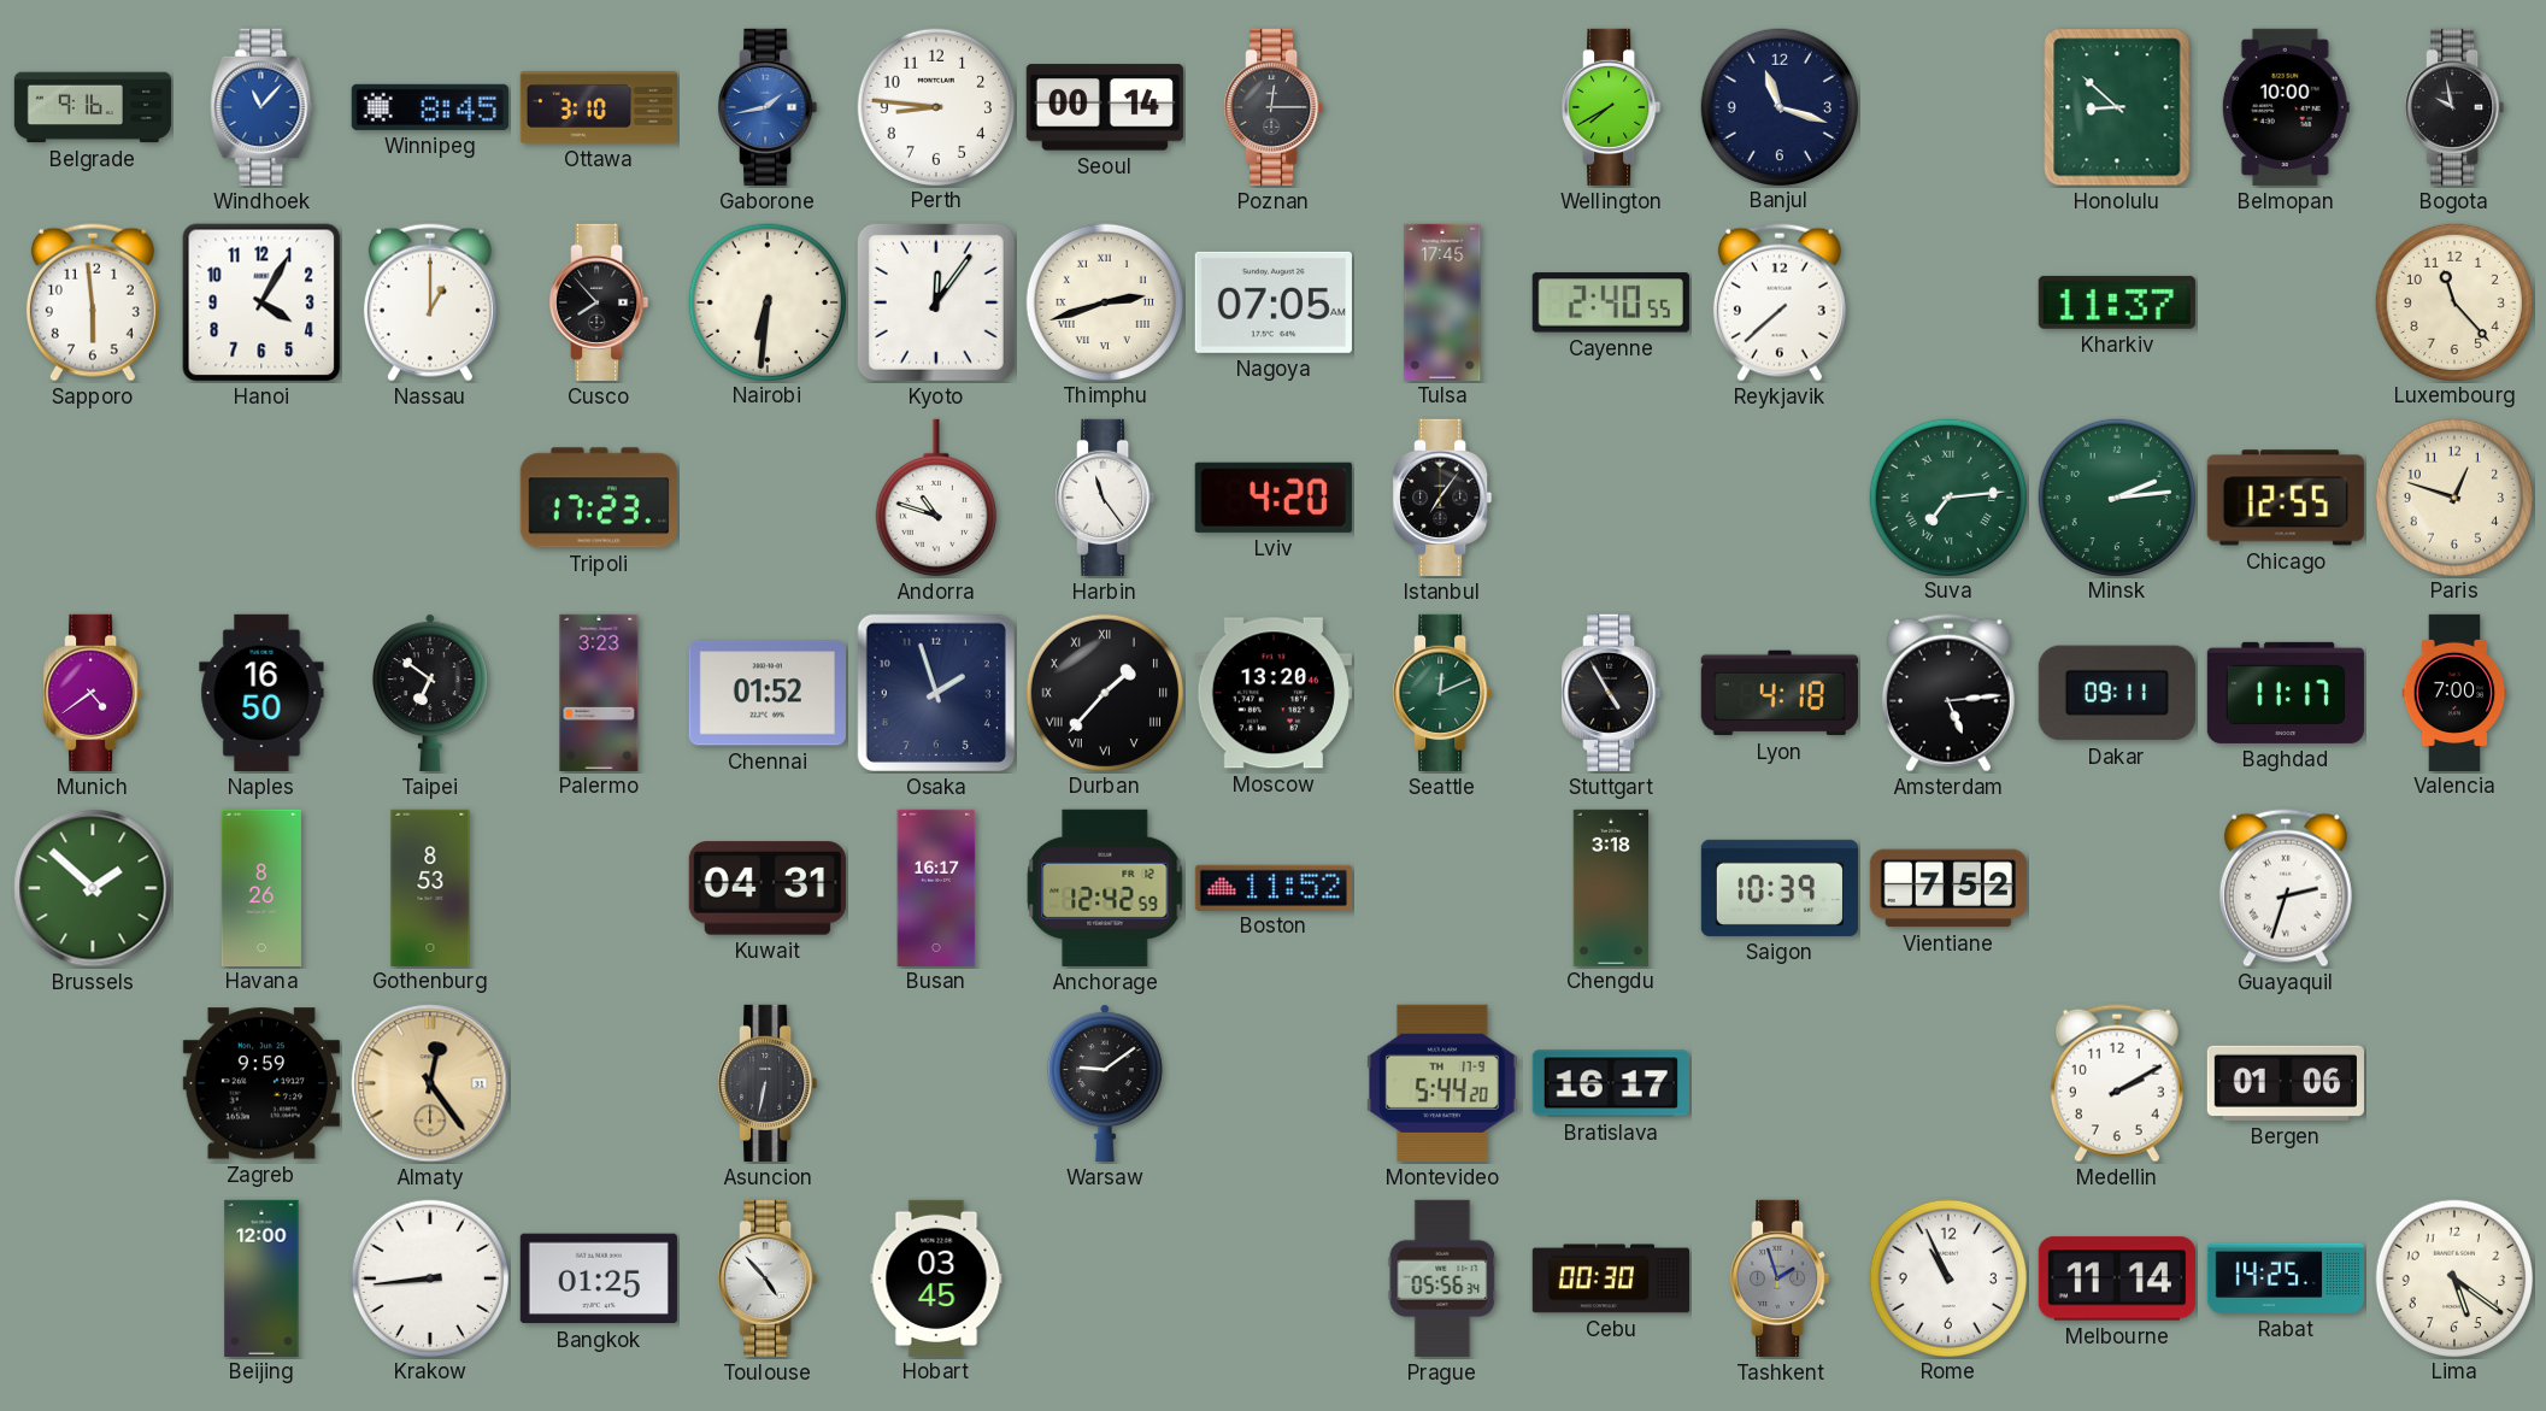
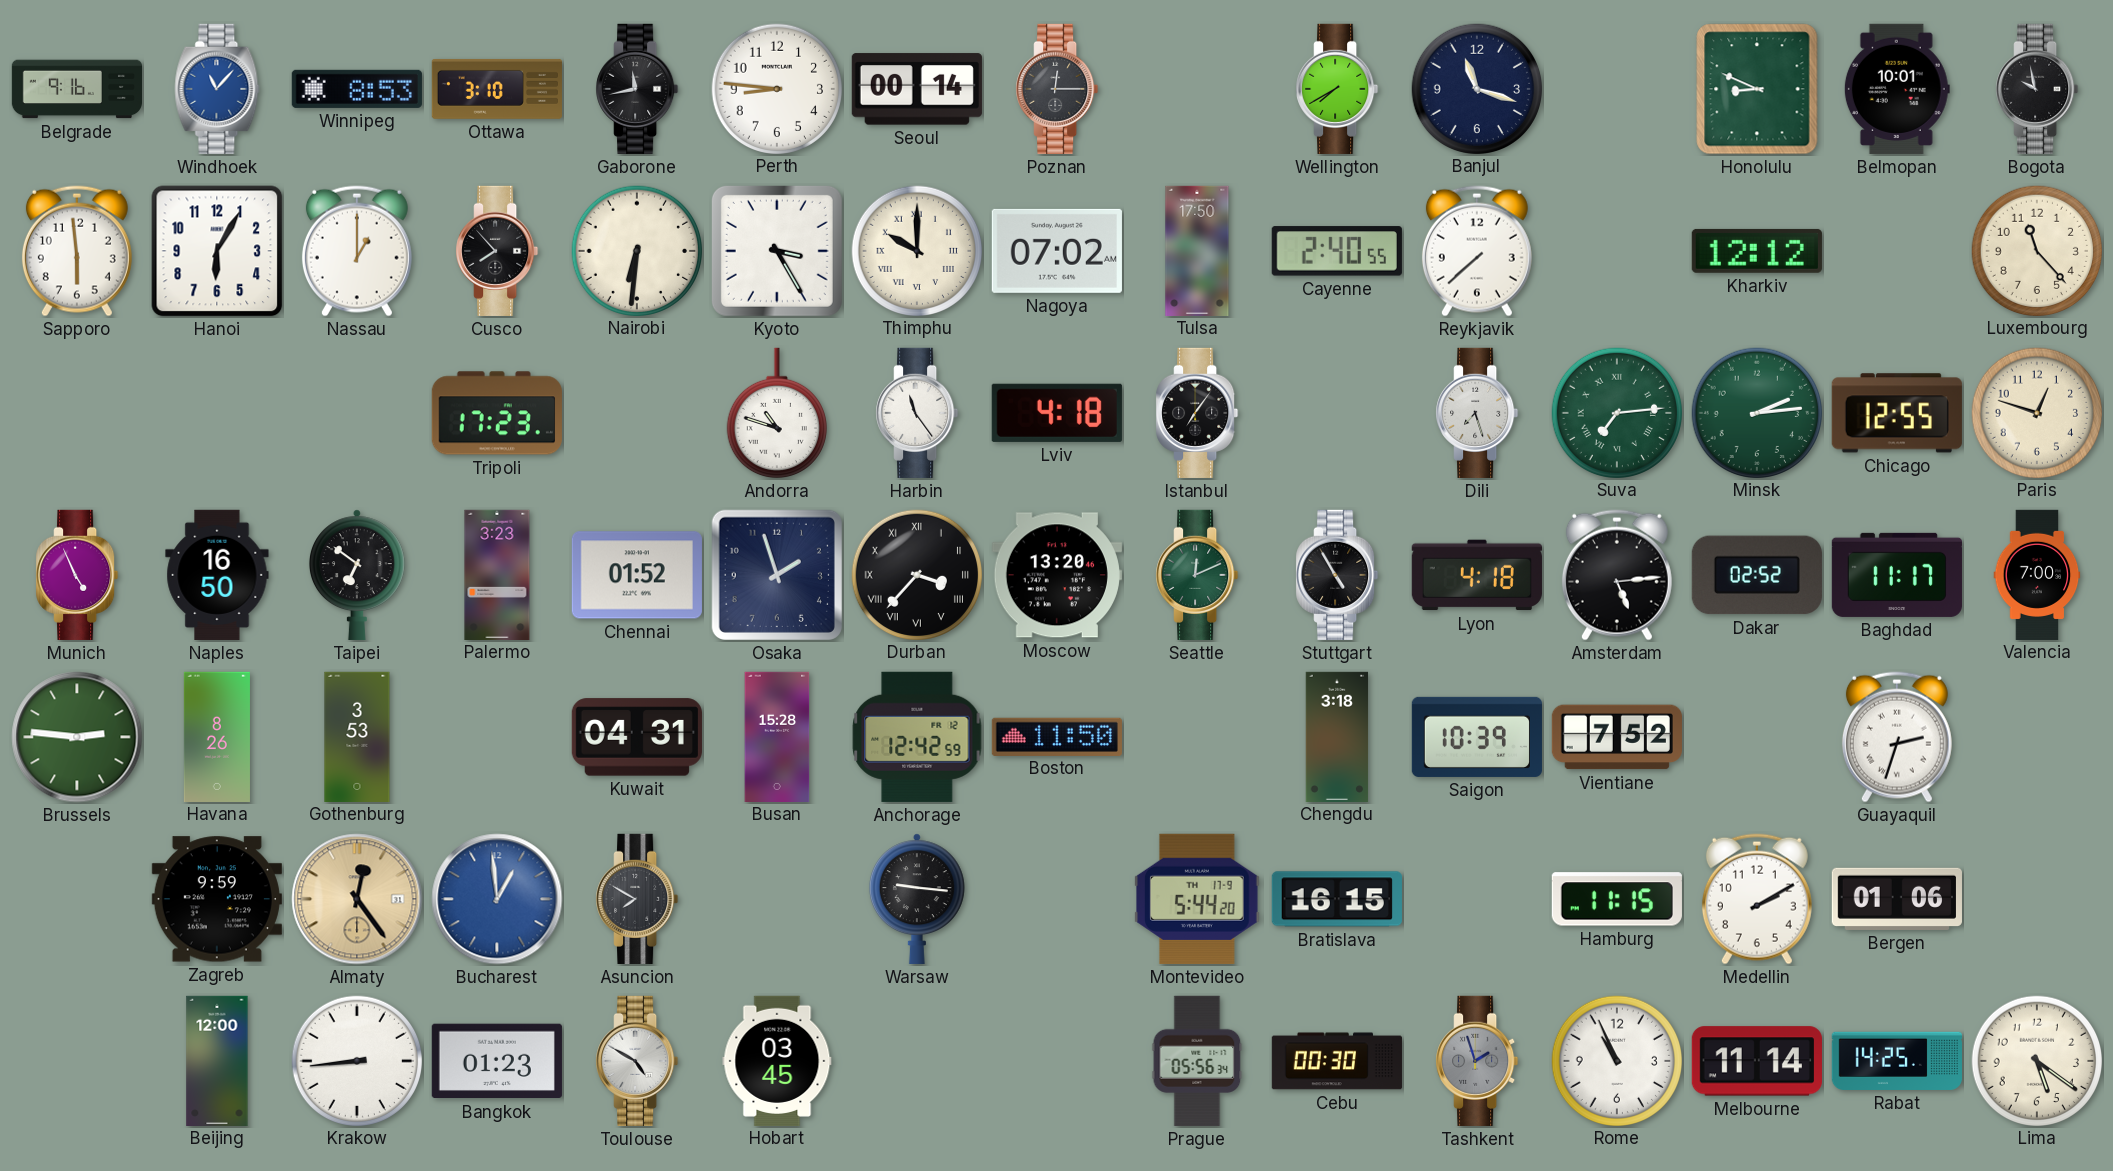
Winnipeg: 8:45 -> 8:53 (357, 89)
Gaborone: 1:43 -> 11:43 (637, 89)
Gaborone dial: blue -> black (637, 89)
Honolulu: 8:52 -> 8:49 (1757, 89)
Belmopan: 10:00 -> 10:01 (1897, 89)
Hanoi: 4:05 -> 6:05 (217, 251)
Kyoto: 12:06 -> 3:25 (777, 251)
Thimphu: 2:42 -> 10:00 (916, 250)
Nagoya: 07:05 -> 07:02 (1057, 251)
Tulsa: 17:45 -> 17:50 (1197, 250)
Kharkiv: 11:37 -> 12:12 (1757, 251)
Lviv: 4:20 -> 4:18 (1057, 413)
Dili: none -> 7:27 (1477, 413)
Munich: 4:39 -> 4:56 (77, 575)
Durban: 1:37 -> 3:37 (916, 574)
Dakar: 09:11 -> 02:52 (1757, 575)
Brussels: 1:52 -> 2:46 (77, 737)
Gothenburg: 8:53 -> 3:53 (357, 736)
Busan: 16:17 -> 15:28 (777, 736)
Boston: 11:52 -> 11:50 (1057, 736)
Bucharest: none -> 12:59 (497, 899)
Asuncion: 6:32 -> 7:50 (637, 899)
Warsaw: 9:09 -> 9:16 (917, 899)
Bratislava: 16:17 -> 16:15 (1337, 899)
Hamburg: none -> 11:15 (1617, 899)
Bangkok: 01:25 -> 01:23 (497, 1061)
Toulouse: 4:53 -> 4:50 (637, 1061)
